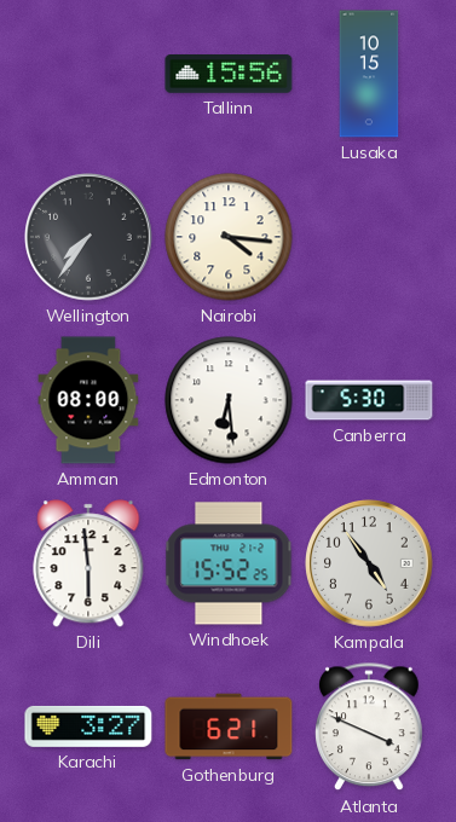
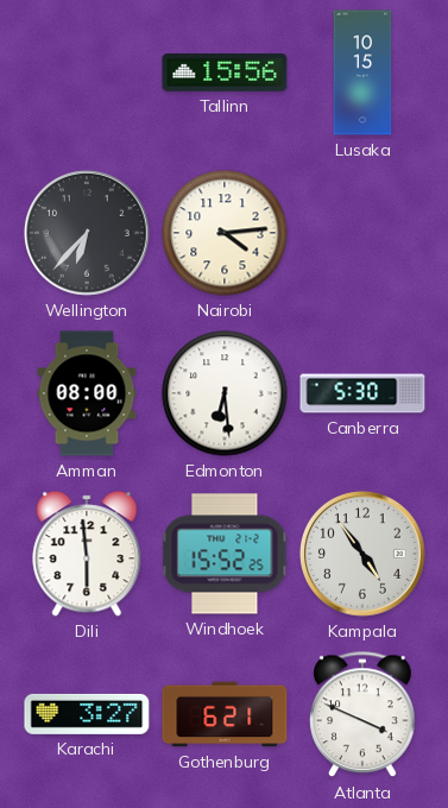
Wellington: 7:36 -> 6:37 (88, 234)
Nairobi: 4:16 -> 4:14 (225, 233)
